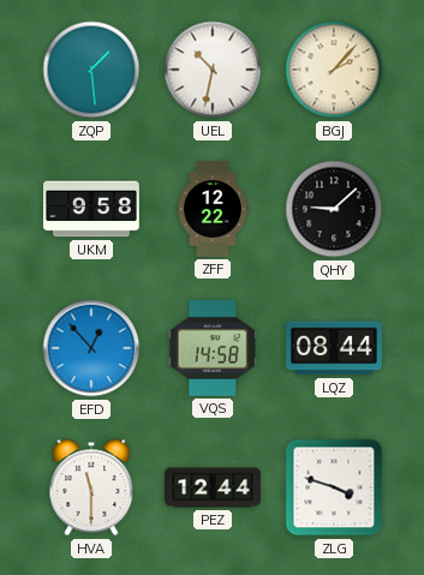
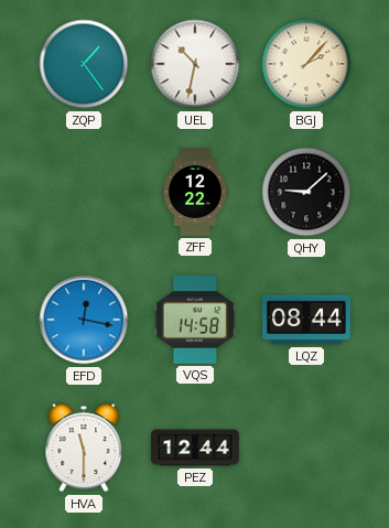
ZQP: 1:29 -> 1:24 (84, 64)
UKM: 9:58 -> none (92, 209)
EFD: 12:53 -> 12:17 (84, 320)
ZLG: 3:48 -> none (334, 487)
